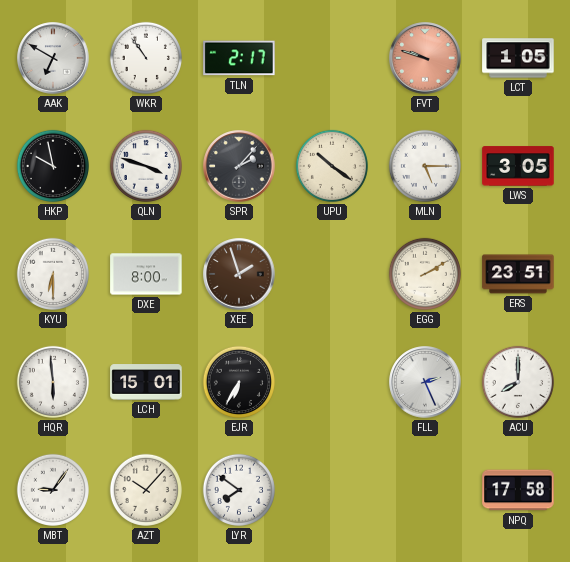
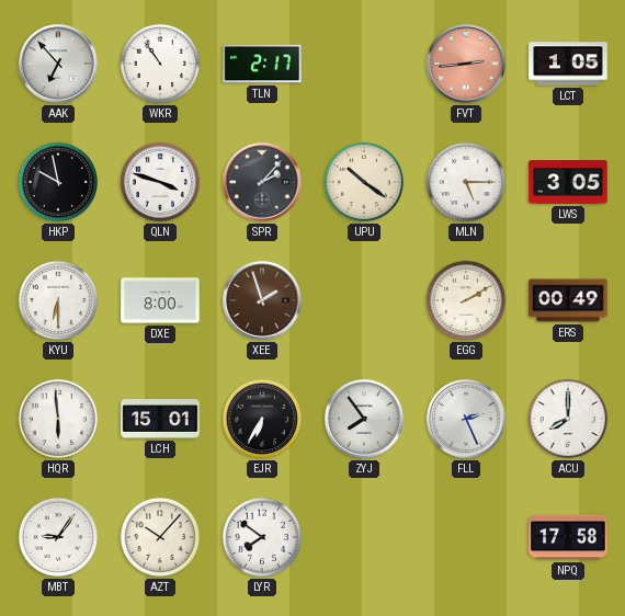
AAK: 6:50 -> 6:53 (58, 64)
FVT: 9:48 -> 2:44 (466, 64)
ERS: 23:51 -> 00:49 (568, 300)
ZYJ: none -> 7:54 (364, 419)
